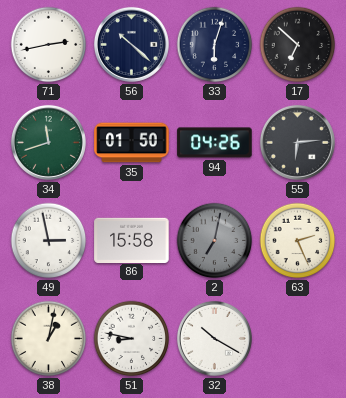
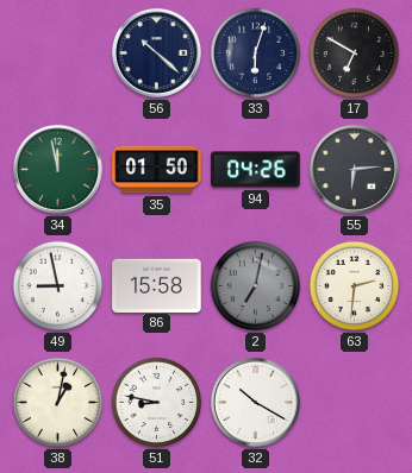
71: 2:43 -> none (49, 45)
17: 6:52 -> 6:50 (355, 53)
34: 11:42 -> 11:58 (57, 169)
49: 2:58 -> 8:58 (58, 286)
63: 2:26 -> 2:31 (355, 286)
